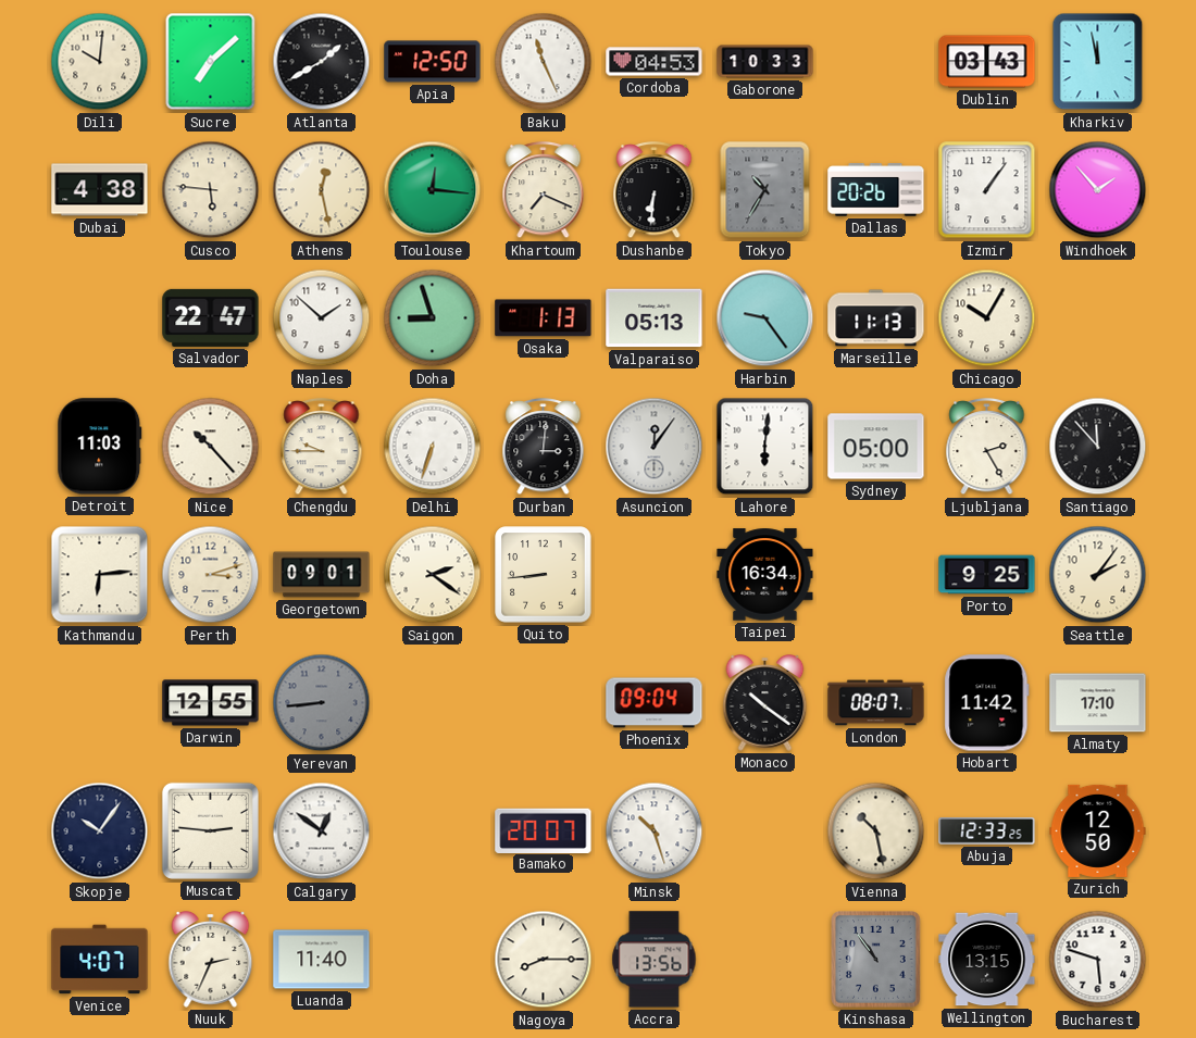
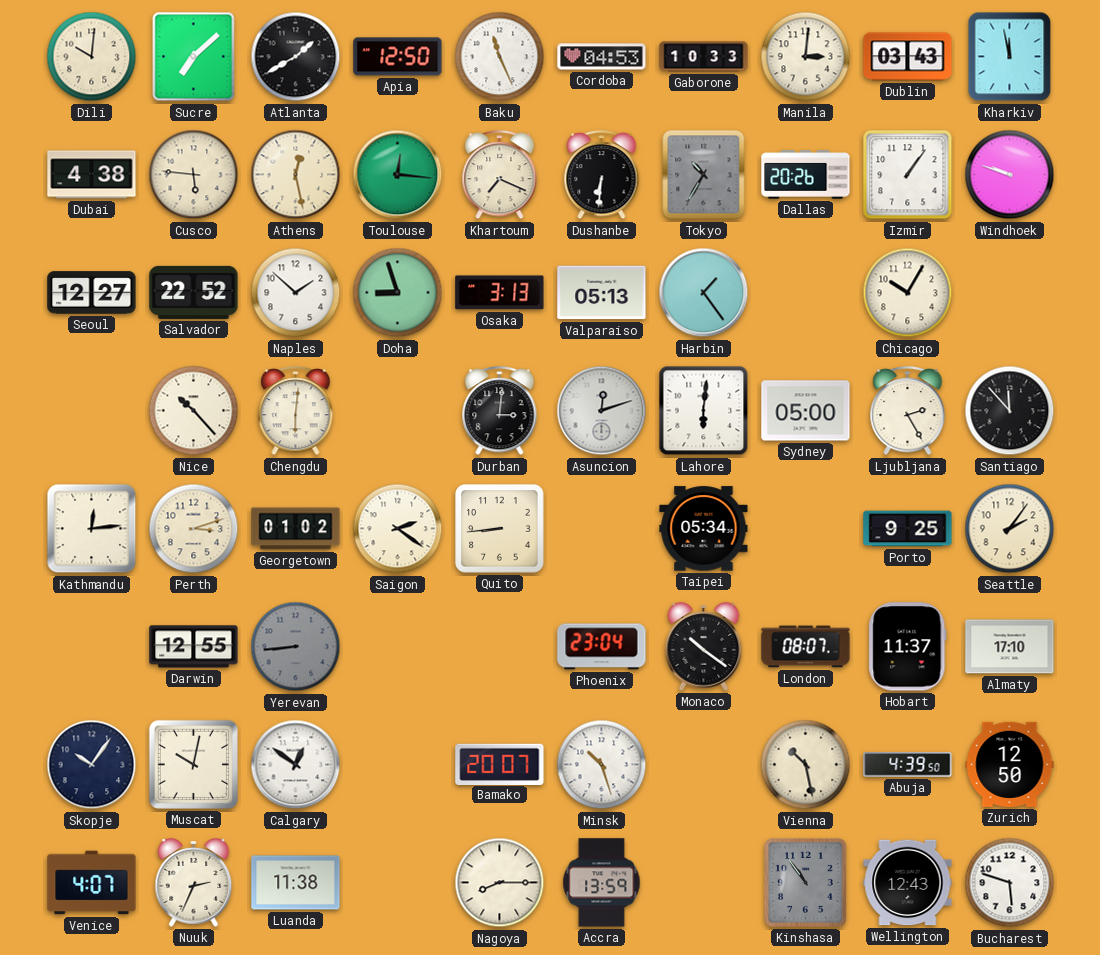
Manila: none -> 3:01 (806, 57)
Windhoek: 1:53 -> 9:48 (1010, 175)
Seoul: none -> 12:27 (92, 293)
Salvador: 22:47 -> 22:52 (194, 292)
Osaka: 1:13 -> 3:13 (500, 293)
Harbin: 9:24 -> 1:24 (704, 293)
Marseille: 11:13 -> none (876, 318)
Detroit: 11:03 -> none (100, 447)
Chengdu: 9:45 -> 6:01 (296, 412)
Delhi: 6:33 -> none (433, 447)
Asuncion: 12:06 -> 12:12 (602, 411)
Kathmandu: 6:14 -> 12:14 (92, 529)
Georgetown: 09:01 -> 01:02 (296, 529)
Taipei: 16:34 -> 05:34 (704, 529)
Phoenix: 09:04 -> 23:04 (602, 647)
Hobart: 11:42 -> 11:37 (908, 647)
Muscat: 2:46 -> 10:02 (193, 764)
Abuja: 12:33 -> 4:39 (908, 765)
Luanda: 11:40 -> 11:38 (296, 883)
Accra: 13:56 -> 13:59 (602, 883)
Wellington: 13:15 -> 12:43 (908, 883)
